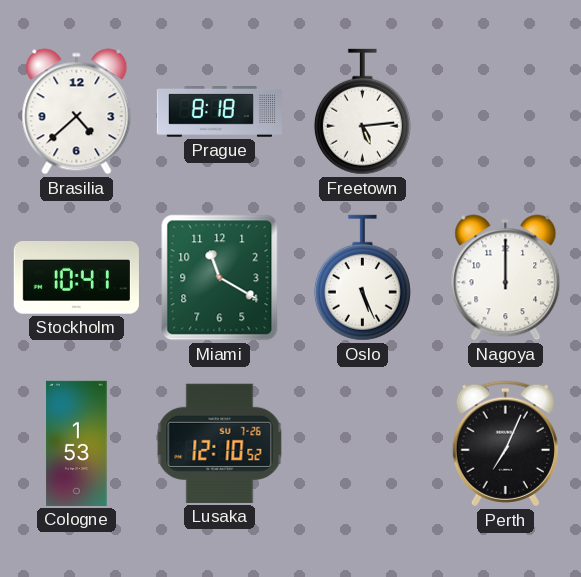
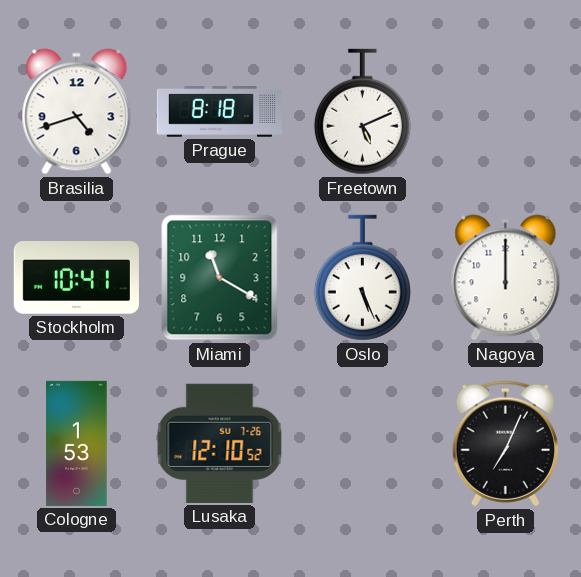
Brasilia: 4:38 -> 4:42 (77, 112)
Freetown: 5:14 -> 5:11 (362, 112)
